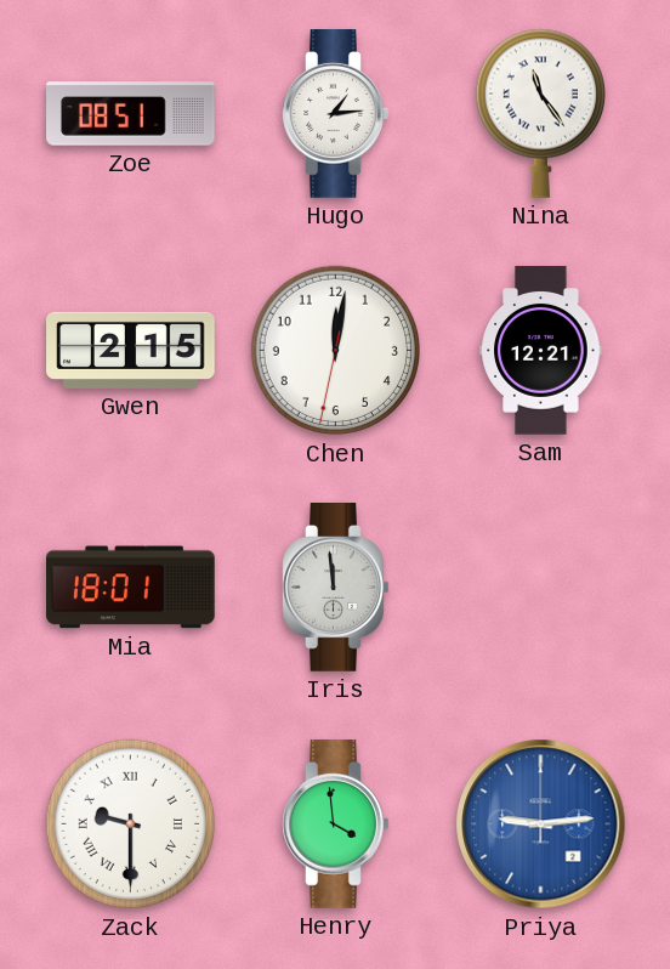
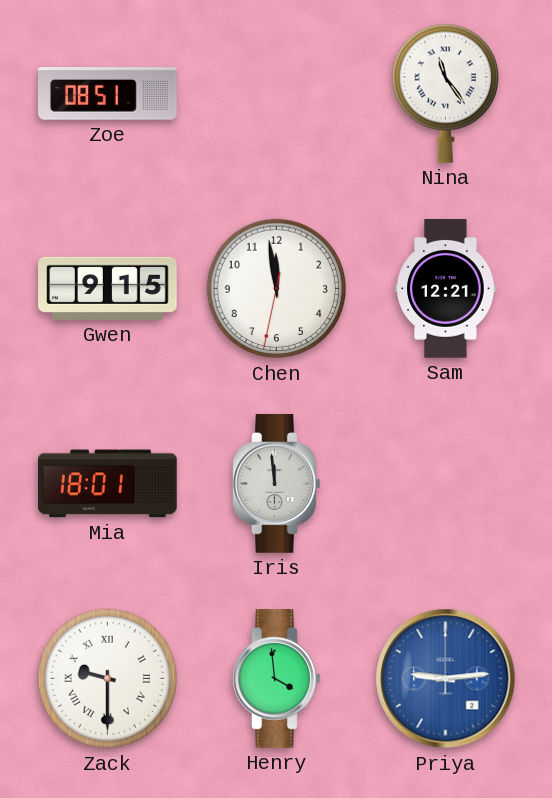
Hugo: 1:14 -> none (336, 114)
Gwen: 2:15 -> 9:15 (108, 288)
Chen: 12:01 -> 11:58 (277, 289)
